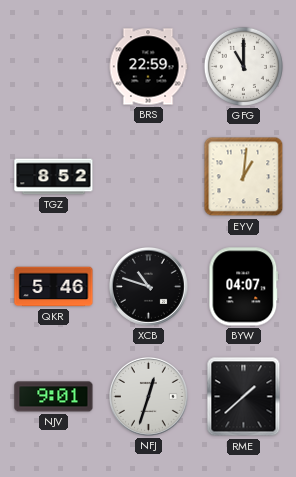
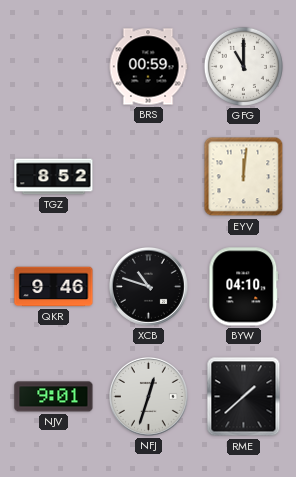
BRS: 22:59 -> 00:59 (148, 67)
EYV: 1:01 -> 12:01 (244, 177)
QKR: 5:46 -> 9:46 (54, 287)
BYW: 04:07 -> 04:10 (244, 287)
